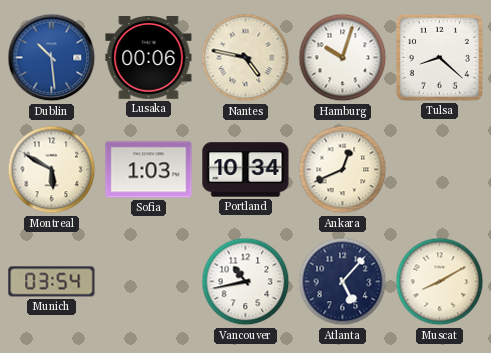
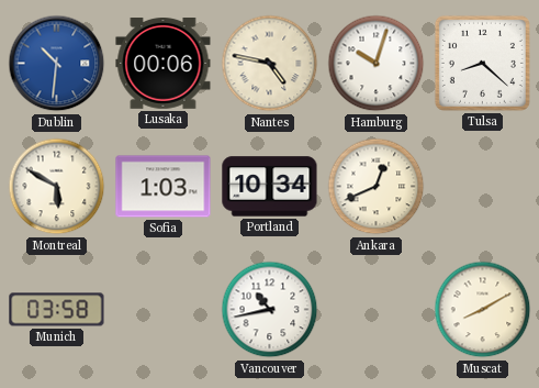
Dublin: 10:29 -> 10:31 (57, 64)
Munich: 03:54 -> 03:58 (57, 310)
Atlanta: 5:07 -> none (343, 282)
